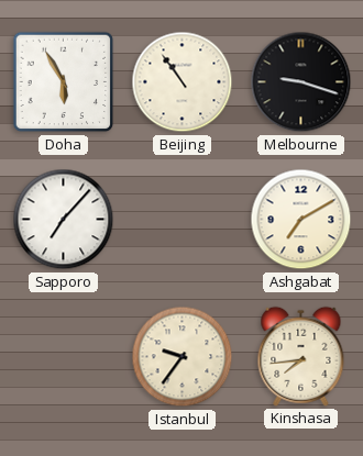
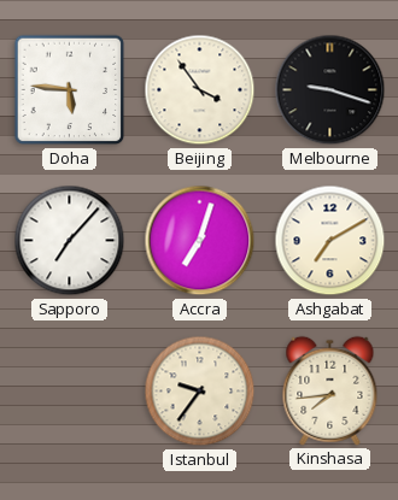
Doha: 5:55 -> 5:46 (70, 90)
Beijing: 10:54 -> 3:54 (200, 90)
Accra: none -> 7:03 (200, 241)
